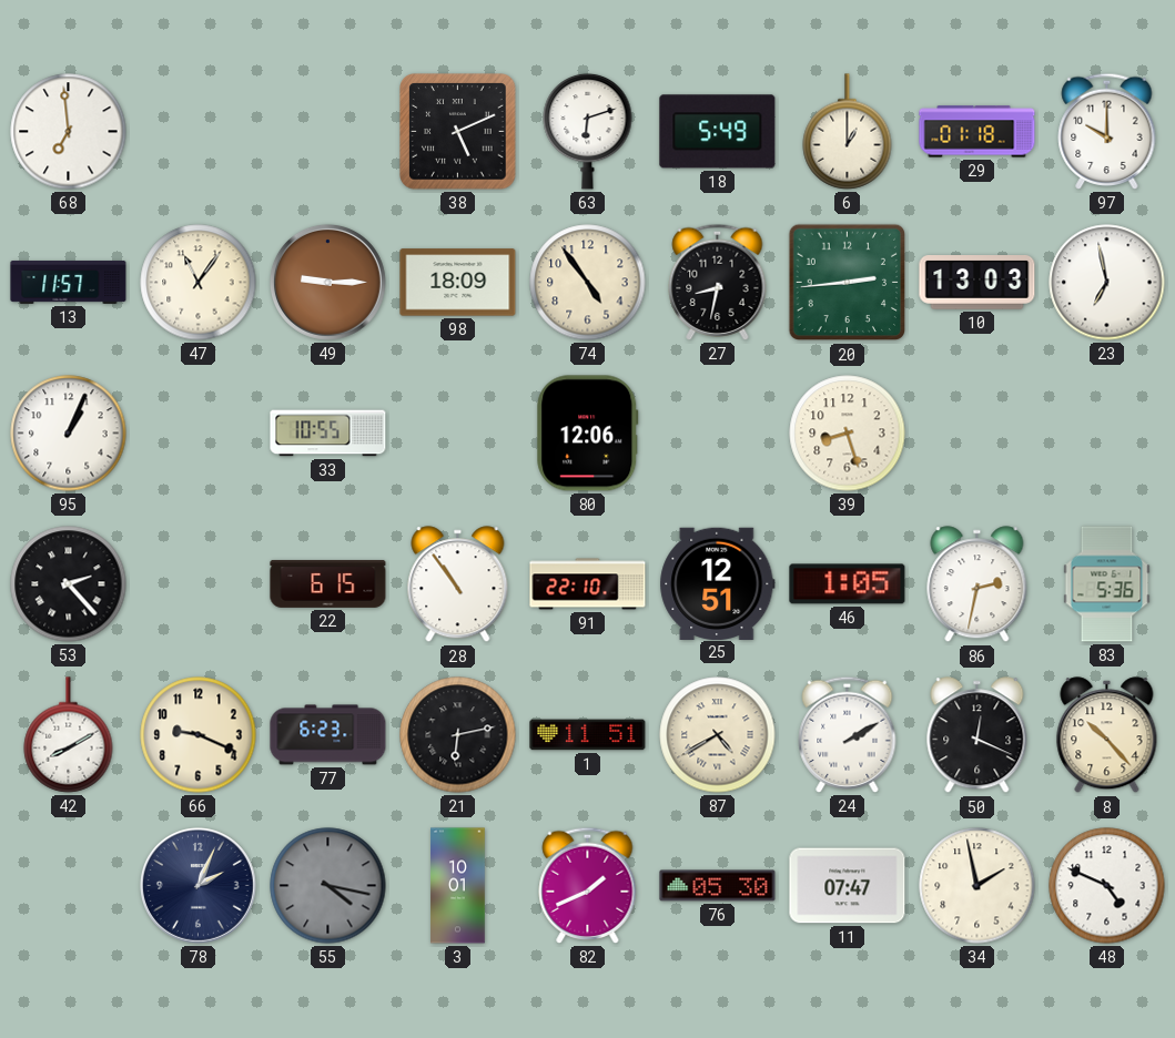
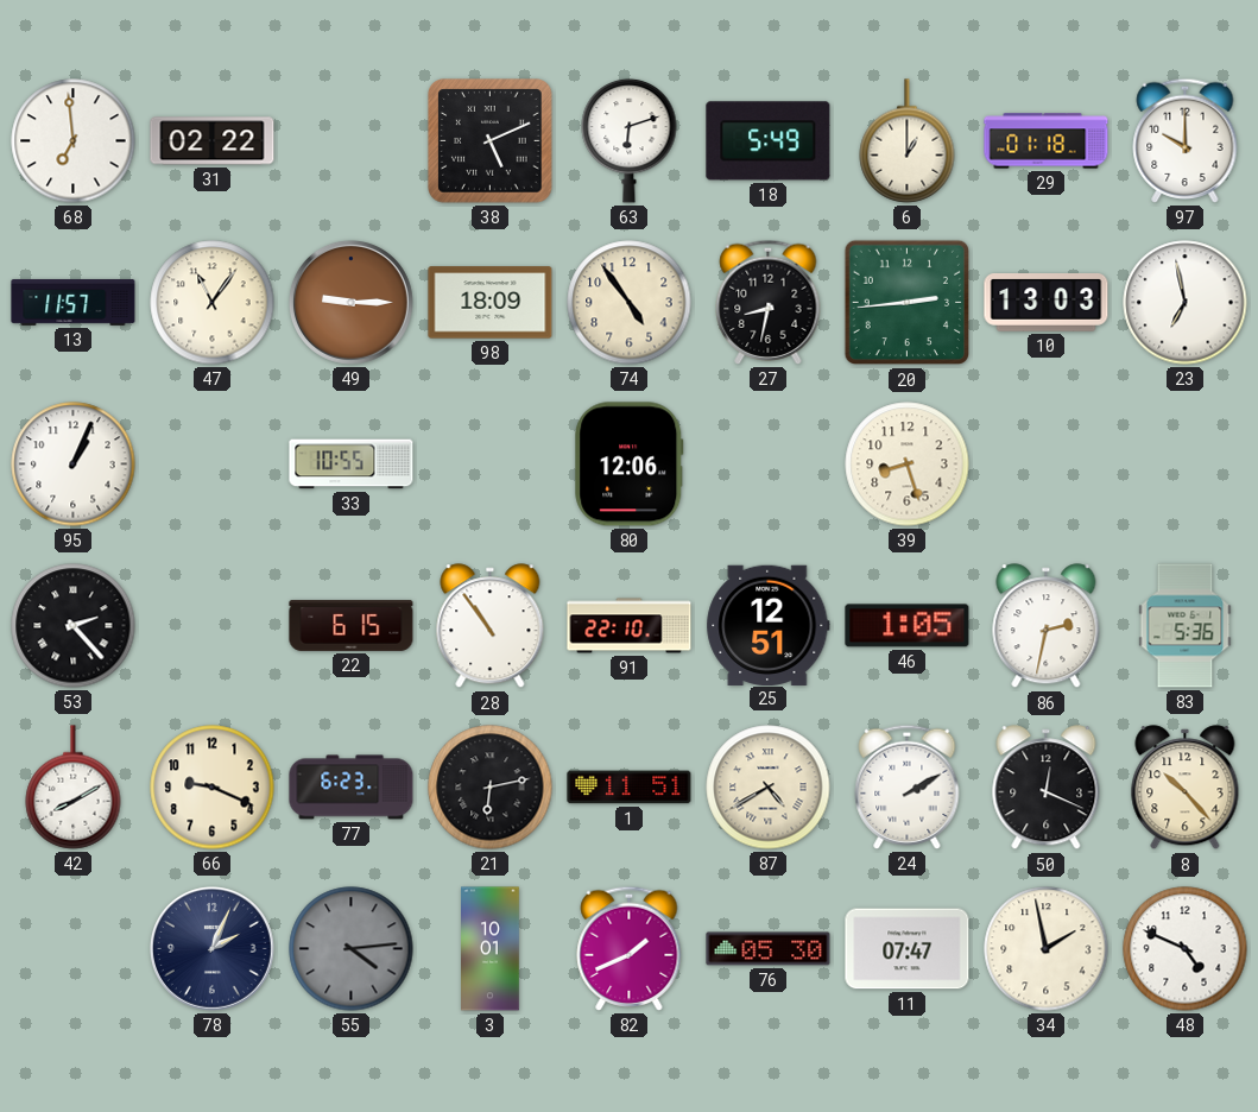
31: none -> 02:22 (213, 141)
55: 4:17 -> 4:14 (352, 949)
